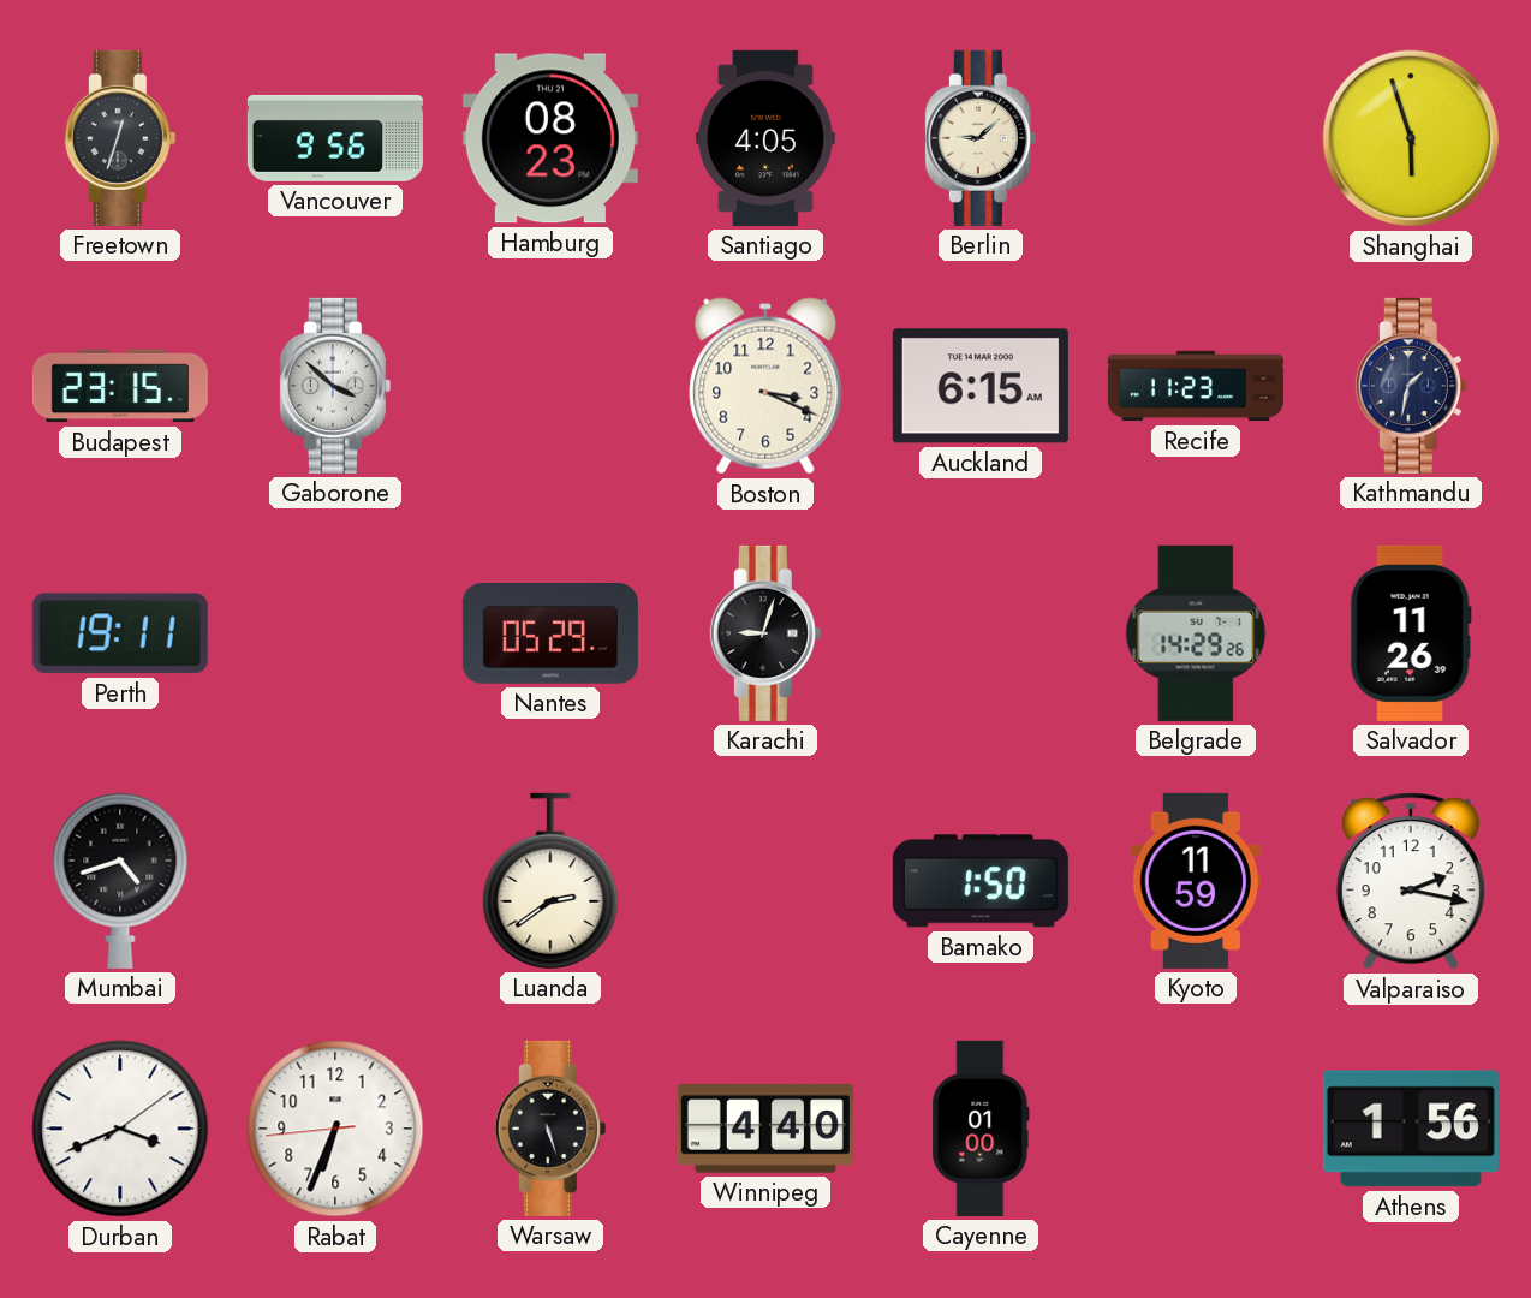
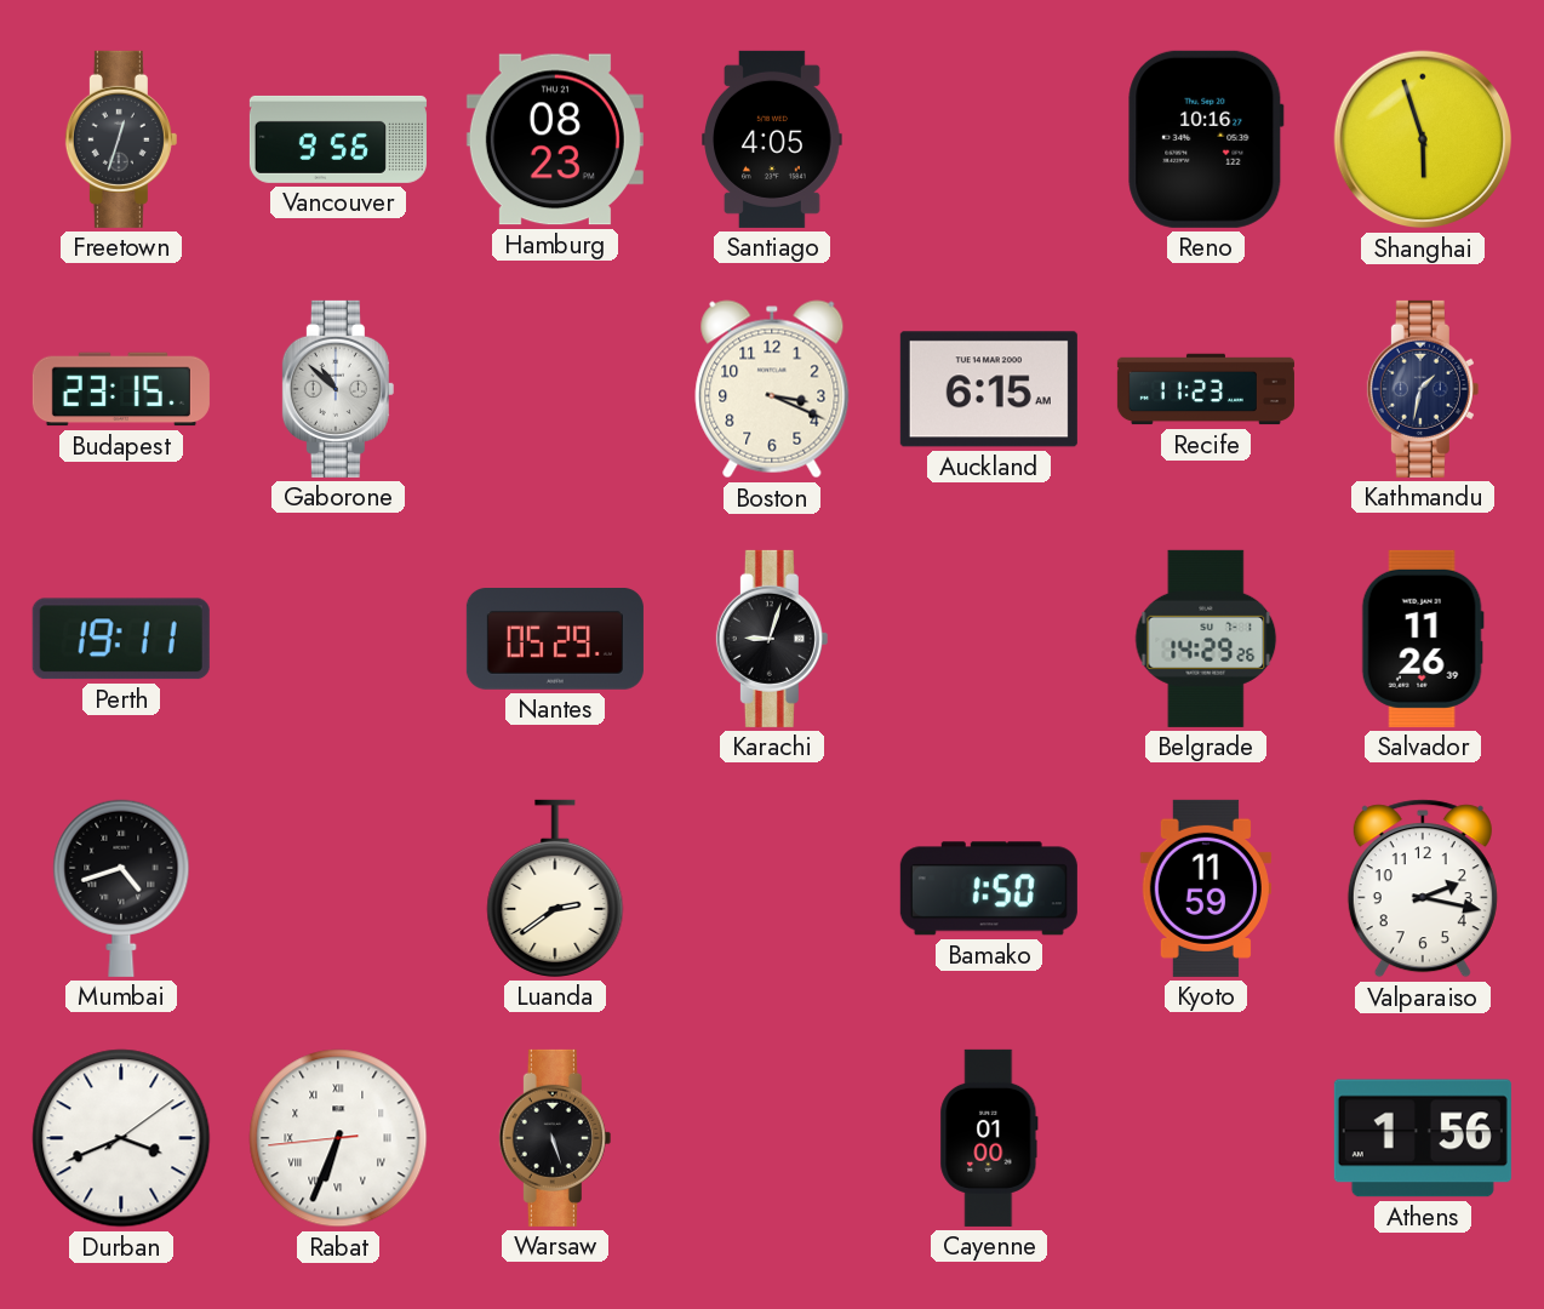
Berlin: 9:08 -> none (981, 138)
Reno: none -> 10:16 (1206, 139)
Gaborone: 3:52 -> 10:52 (338, 389)
Rabat numerals: Arabic -> Roman (338, 1138)
Winnipeg: 4:40 -> none (765, 1130)
